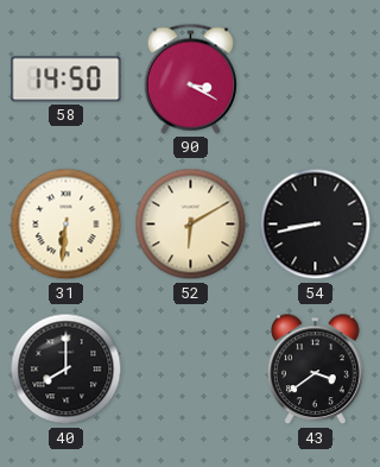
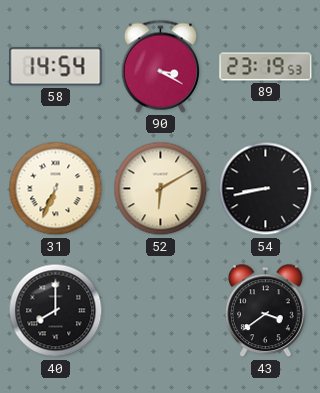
58: 14:50 -> 14:54 (56, 67)
89: none -> 23:19 (266, 67)
31: 6:31 -> 6:34 (56, 189)
